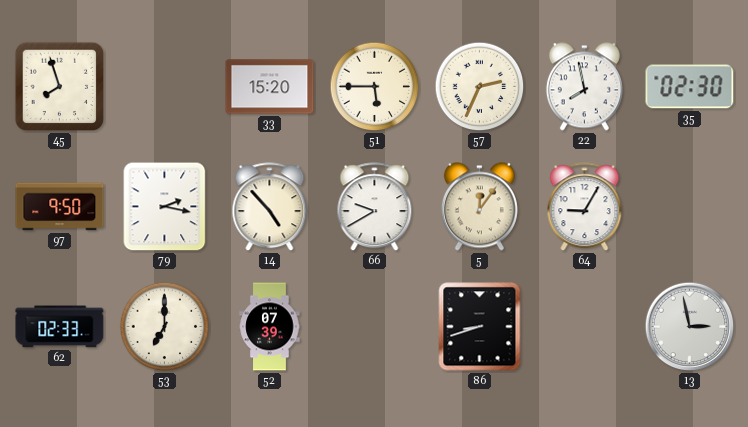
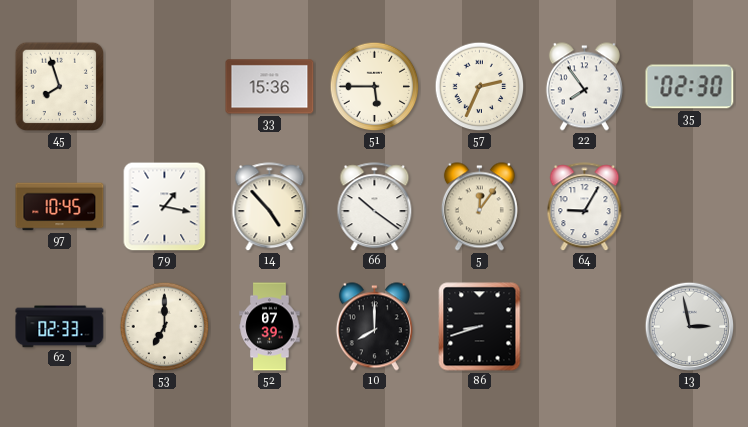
33: 15:20 -> 15:36 (270, 87)
22: 7:58 -> 7:54 (584, 87)
97: 9:50 -> 10:45 (60, 207)
79: 2:17 -> 1:17 (165, 207)
66: 9:40 -> 10:21 (375, 207)
10: none -> 8:00 (374, 327)
